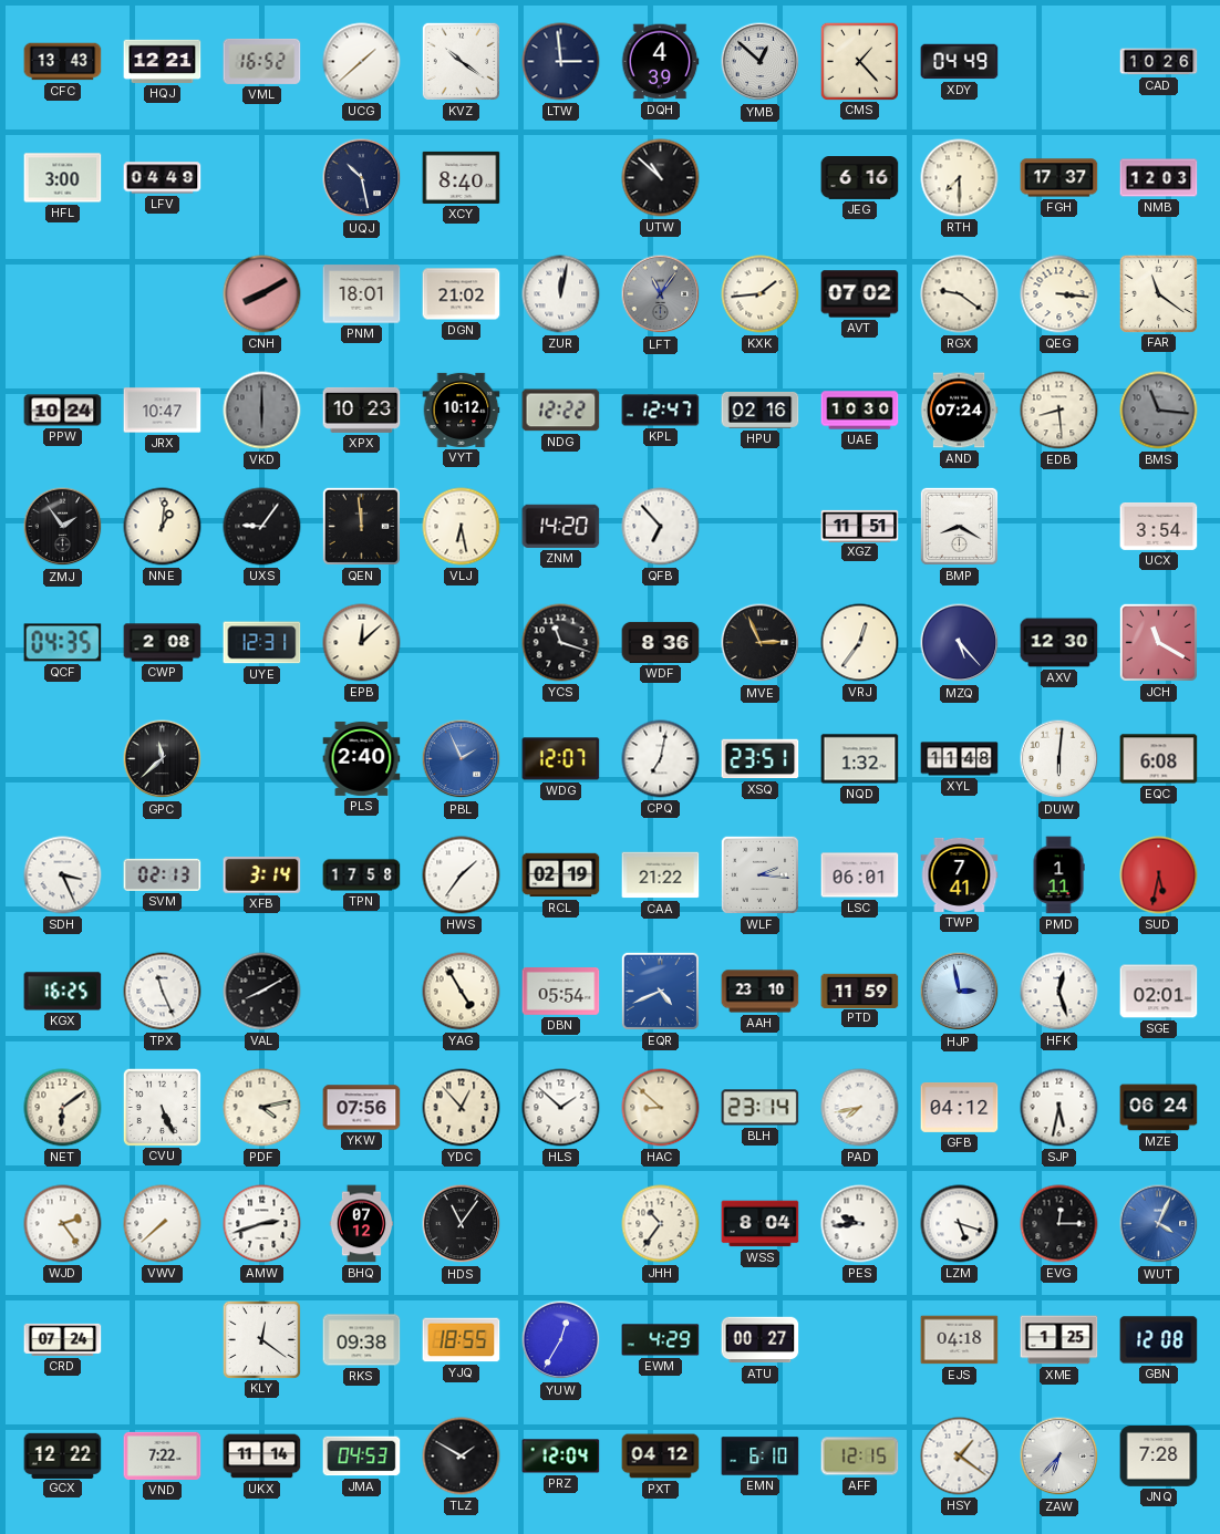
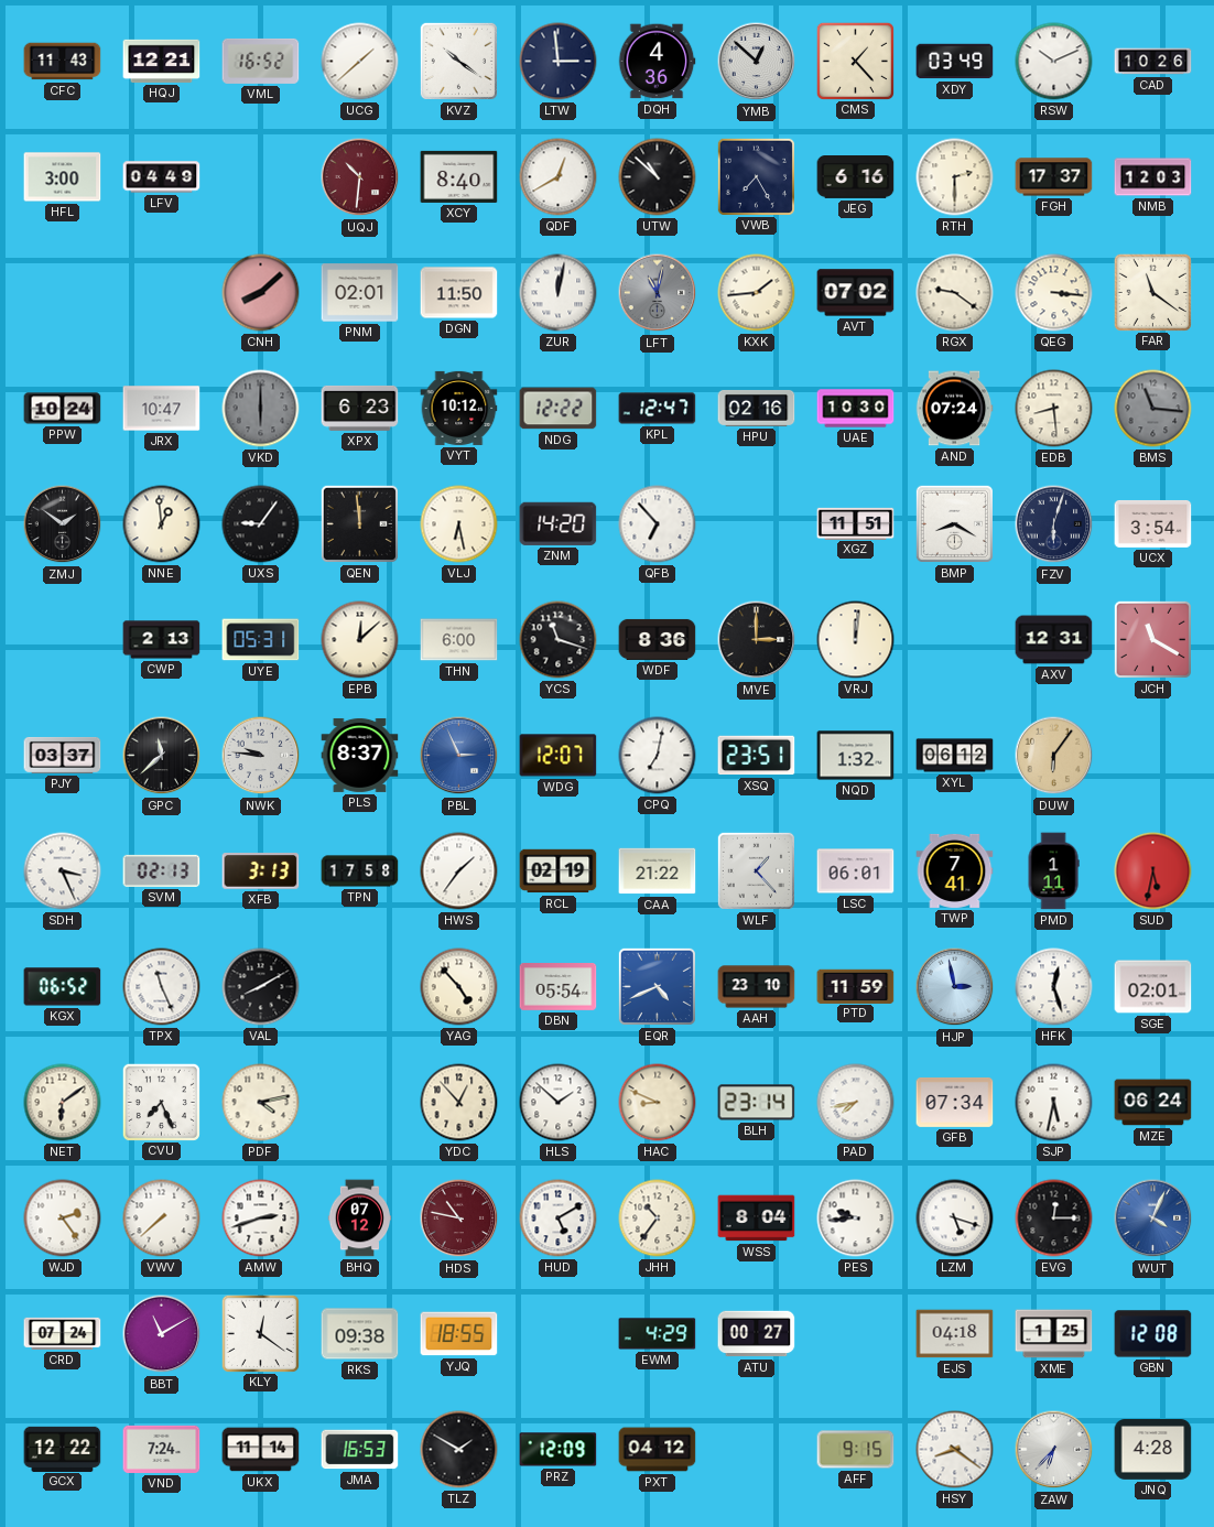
CFC: 13:43 -> 11:43 (63, 62)
DQH: 4:39 -> 4:36 (657, 62)
XDY: 04:49 -> 03:49 (955, 62)
RSW: none -> 10:11 (1054, 62)
UQJ: 10:28 -> 10:31 (360, 177)
UQJ dial: navy -> burgundy (360, 177)
QDF: none -> 12:40 (559, 177)
VWB: none -> 7:25 (756, 176)
RTH: 7:30 -> 2:30 (955, 177)
CNH: 8:10 -> 8:08 (261, 293)
PNM: 18:01 -> 02:01 (360, 293)
DGN: 21:02 -> 11:50 (459, 293)
LFT: 11:06 -> 11:02 (658, 293)
XPX: 10:23 -> 6:23 (360, 408)
ZMJ: 1:54 -> 1:51 (63, 524)
NNE: 1:01 -> 12:59 (162, 524)
FZV: none -> 6:03 (1054, 524)
QCF: 04:35 -> none (63, 643)
CWP: 2:08 -> 2:13 (162, 640)
UYE: 12:31 -> 05:31 (261, 640)
THN: none -> 6:00 (459, 640)
MVE: 2:56 -> 3:00 (757, 640)
VRJ: 12:36 -> 12:01 (856, 640)
MZQ: 5:23 -> none (960, 643)
AXV: 12:30 -> 12:31 (1054, 640)
PJY: none -> 03:37 (63, 755)
NWK: none -> 9:46 (261, 756)
PLS: 2:40 -> 8:37 (360, 755)
PBL: 1:56 -> 2:56 (459, 756)
XYL: 11:48 -> 06:12 (955, 756)
DUW: 6:01 -> 6:06 (1054, 756)
DUW dial: white -> champagne (1054, 756)
EQC: 6:08 -> none (1159, 759)
XFB: 3:14 -> 3:13 (261, 871)
WLF: 2:16 -> 1:23 (756, 870)
KGX: 16:25 -> 06:52 (63, 987)
YAG: 4:55 -> 4:53 (459, 987)
CVU: 5:26 -> 7:26 (161, 1102)
YKW: 07:56 -> none (362, 1108)
HAC: 8:52 -> 8:49 (658, 1103)
GFB: 04:12 -> 07:34 (955, 1102)
HDS: 11:06 -> 10:47 (459, 1219)
HDS dial: black -> burgundy (459, 1219)
HUD: none -> 5:10 (559, 1219)
BBT: none -> 11:10 (162, 1334)
YUW: 12:35 -> none (561, 1340)
VND: 7:22 -> 7:24 (162, 1449)
JMA: 04:53 -> 16:53 (360, 1450)
PRZ: 12:04 -> 12:09 (559, 1450)
EMN: 6:10 -> none (761, 1457)
AFF: 12:15 -> 9:15 (856, 1450)
HSY: 1:21 -> 8:21 (955, 1450)
JNQ: 7:28 -> 4:28 (1153, 1450)
